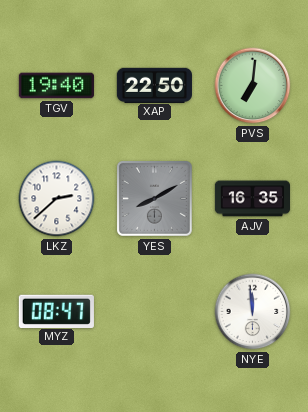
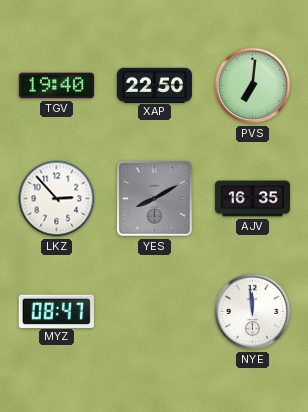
LKZ: 2:38 -> 2:53 (57, 199)
